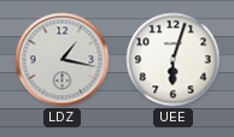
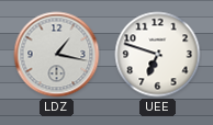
UEE: 6:03 -> 6:48 (158, 55)
